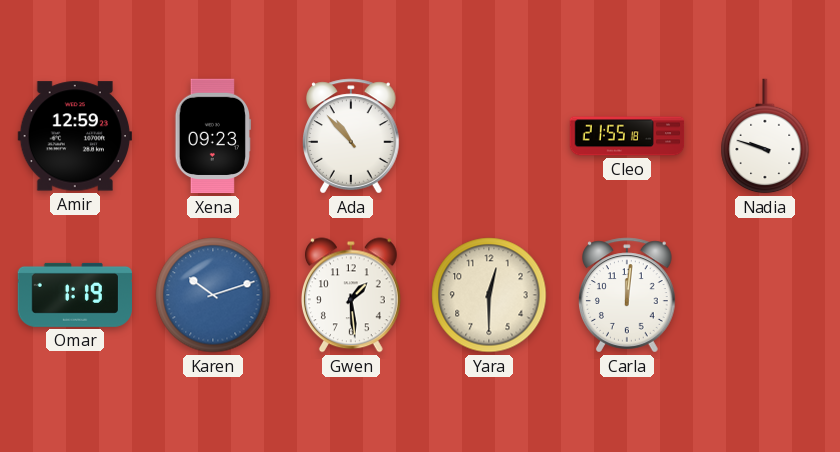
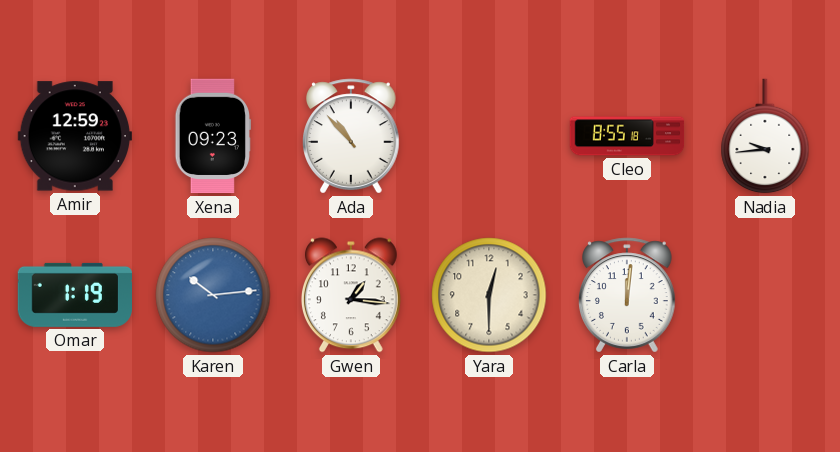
Cleo: 21:55 -> 8:55 (627, 136)
Nadia: 9:48 -> 9:44 (765, 136)
Karen: 10:12 -> 10:14 (213, 295)
Gwen: 1:29 -> 1:16 (351, 295)
